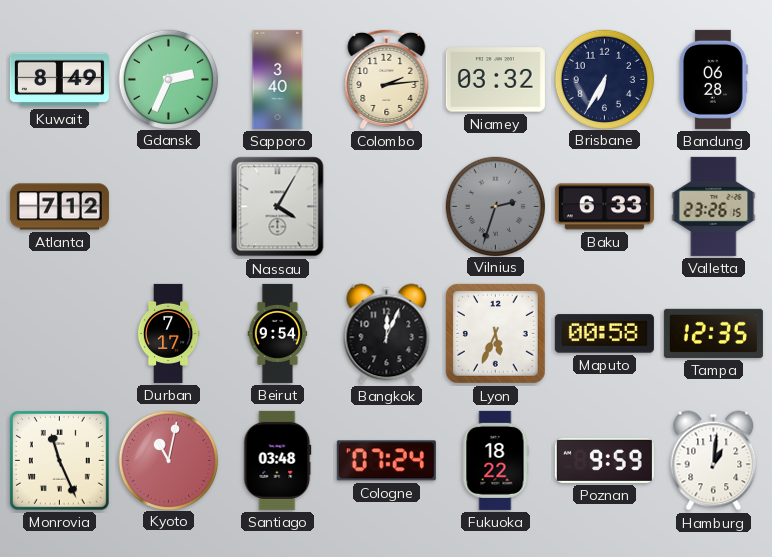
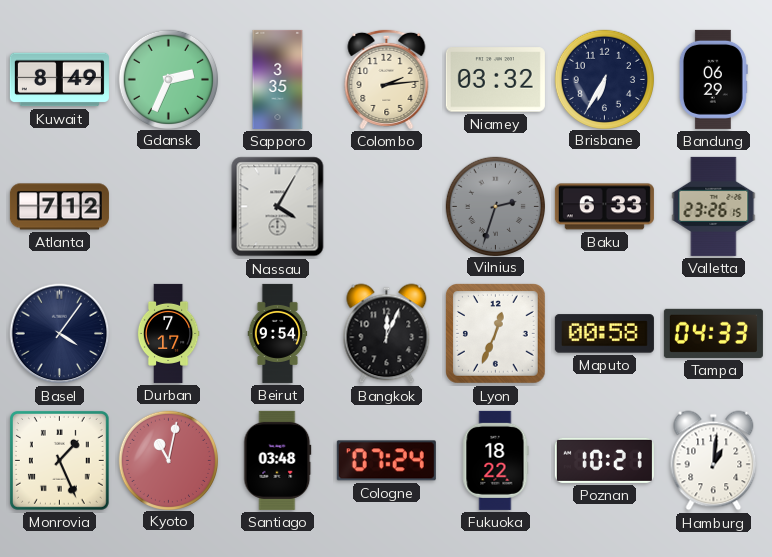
Sapporo: 3:40 -> 3:35 (278, 79)
Bandung: 06:28 -> 06:29 (713, 79)
Basel: none -> 4:06 (60, 334)
Lyon: 5:34 -> 12:34 (496, 334)
Tampa: 12:35 -> 04:33 (713, 333)
Monrovia: 11:26 -> 1:26 (59, 460)
Poznan: 9:59 -> 10:21 (604, 460)
